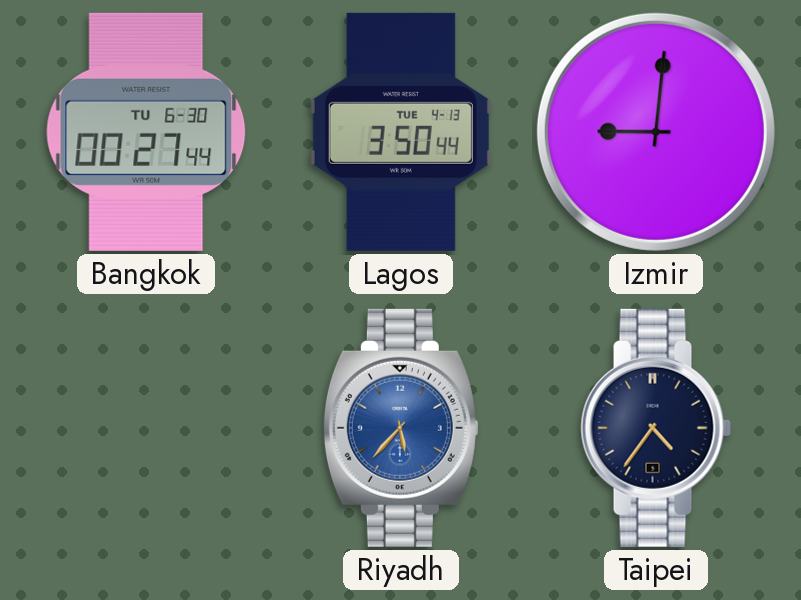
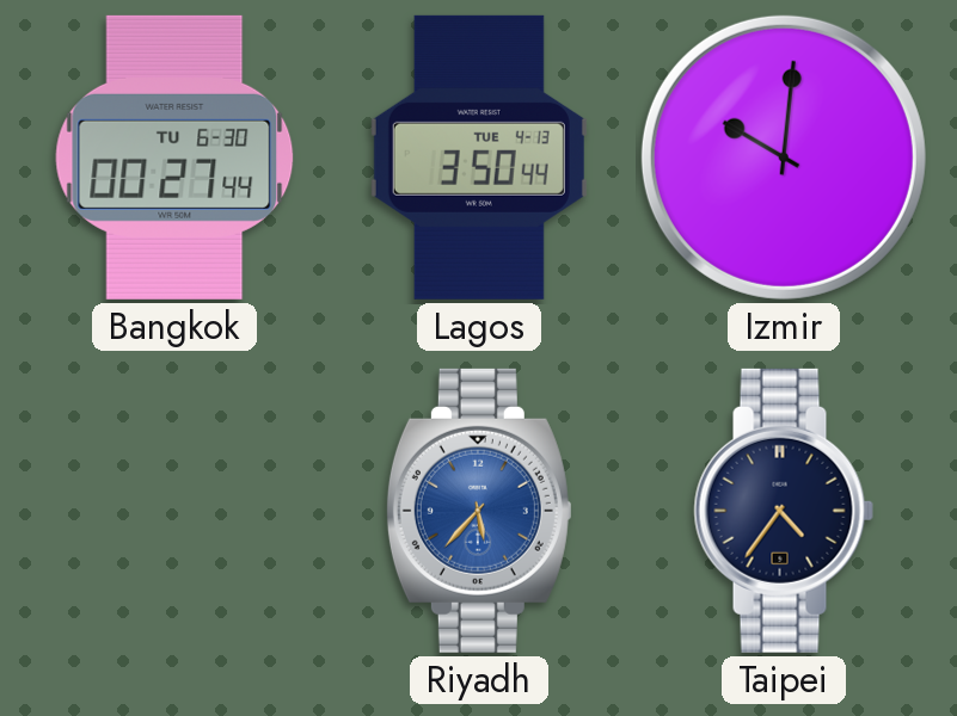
Izmir: 9:01 -> 10:01 (784, 158)
